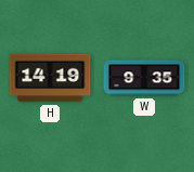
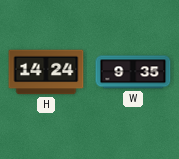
H: 14:19 -> 14:24 (46, 72)
